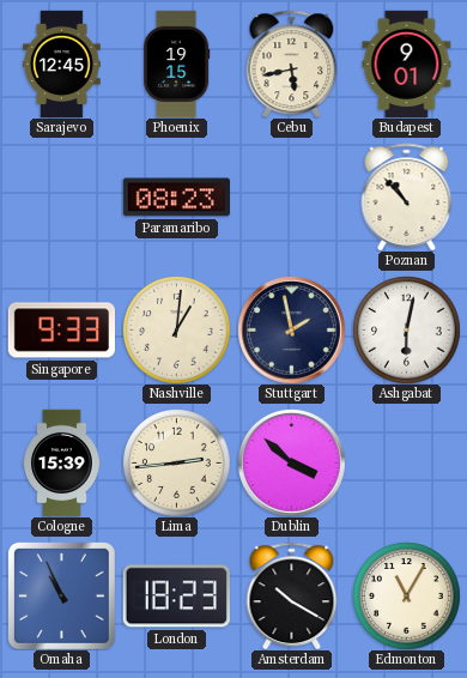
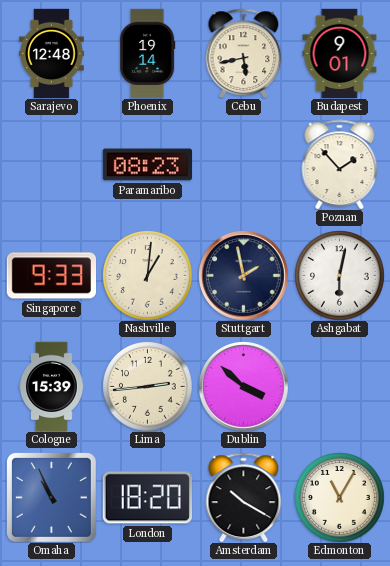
Sarajevo: 12:45 -> 12:48 (52, 53)
Phoenix: 19:15 -> 19:14 (147, 53)
Poznan: 10:53 -> 1:53 (340, 164)
London: 18:23 -> 18:20 (147, 498)
